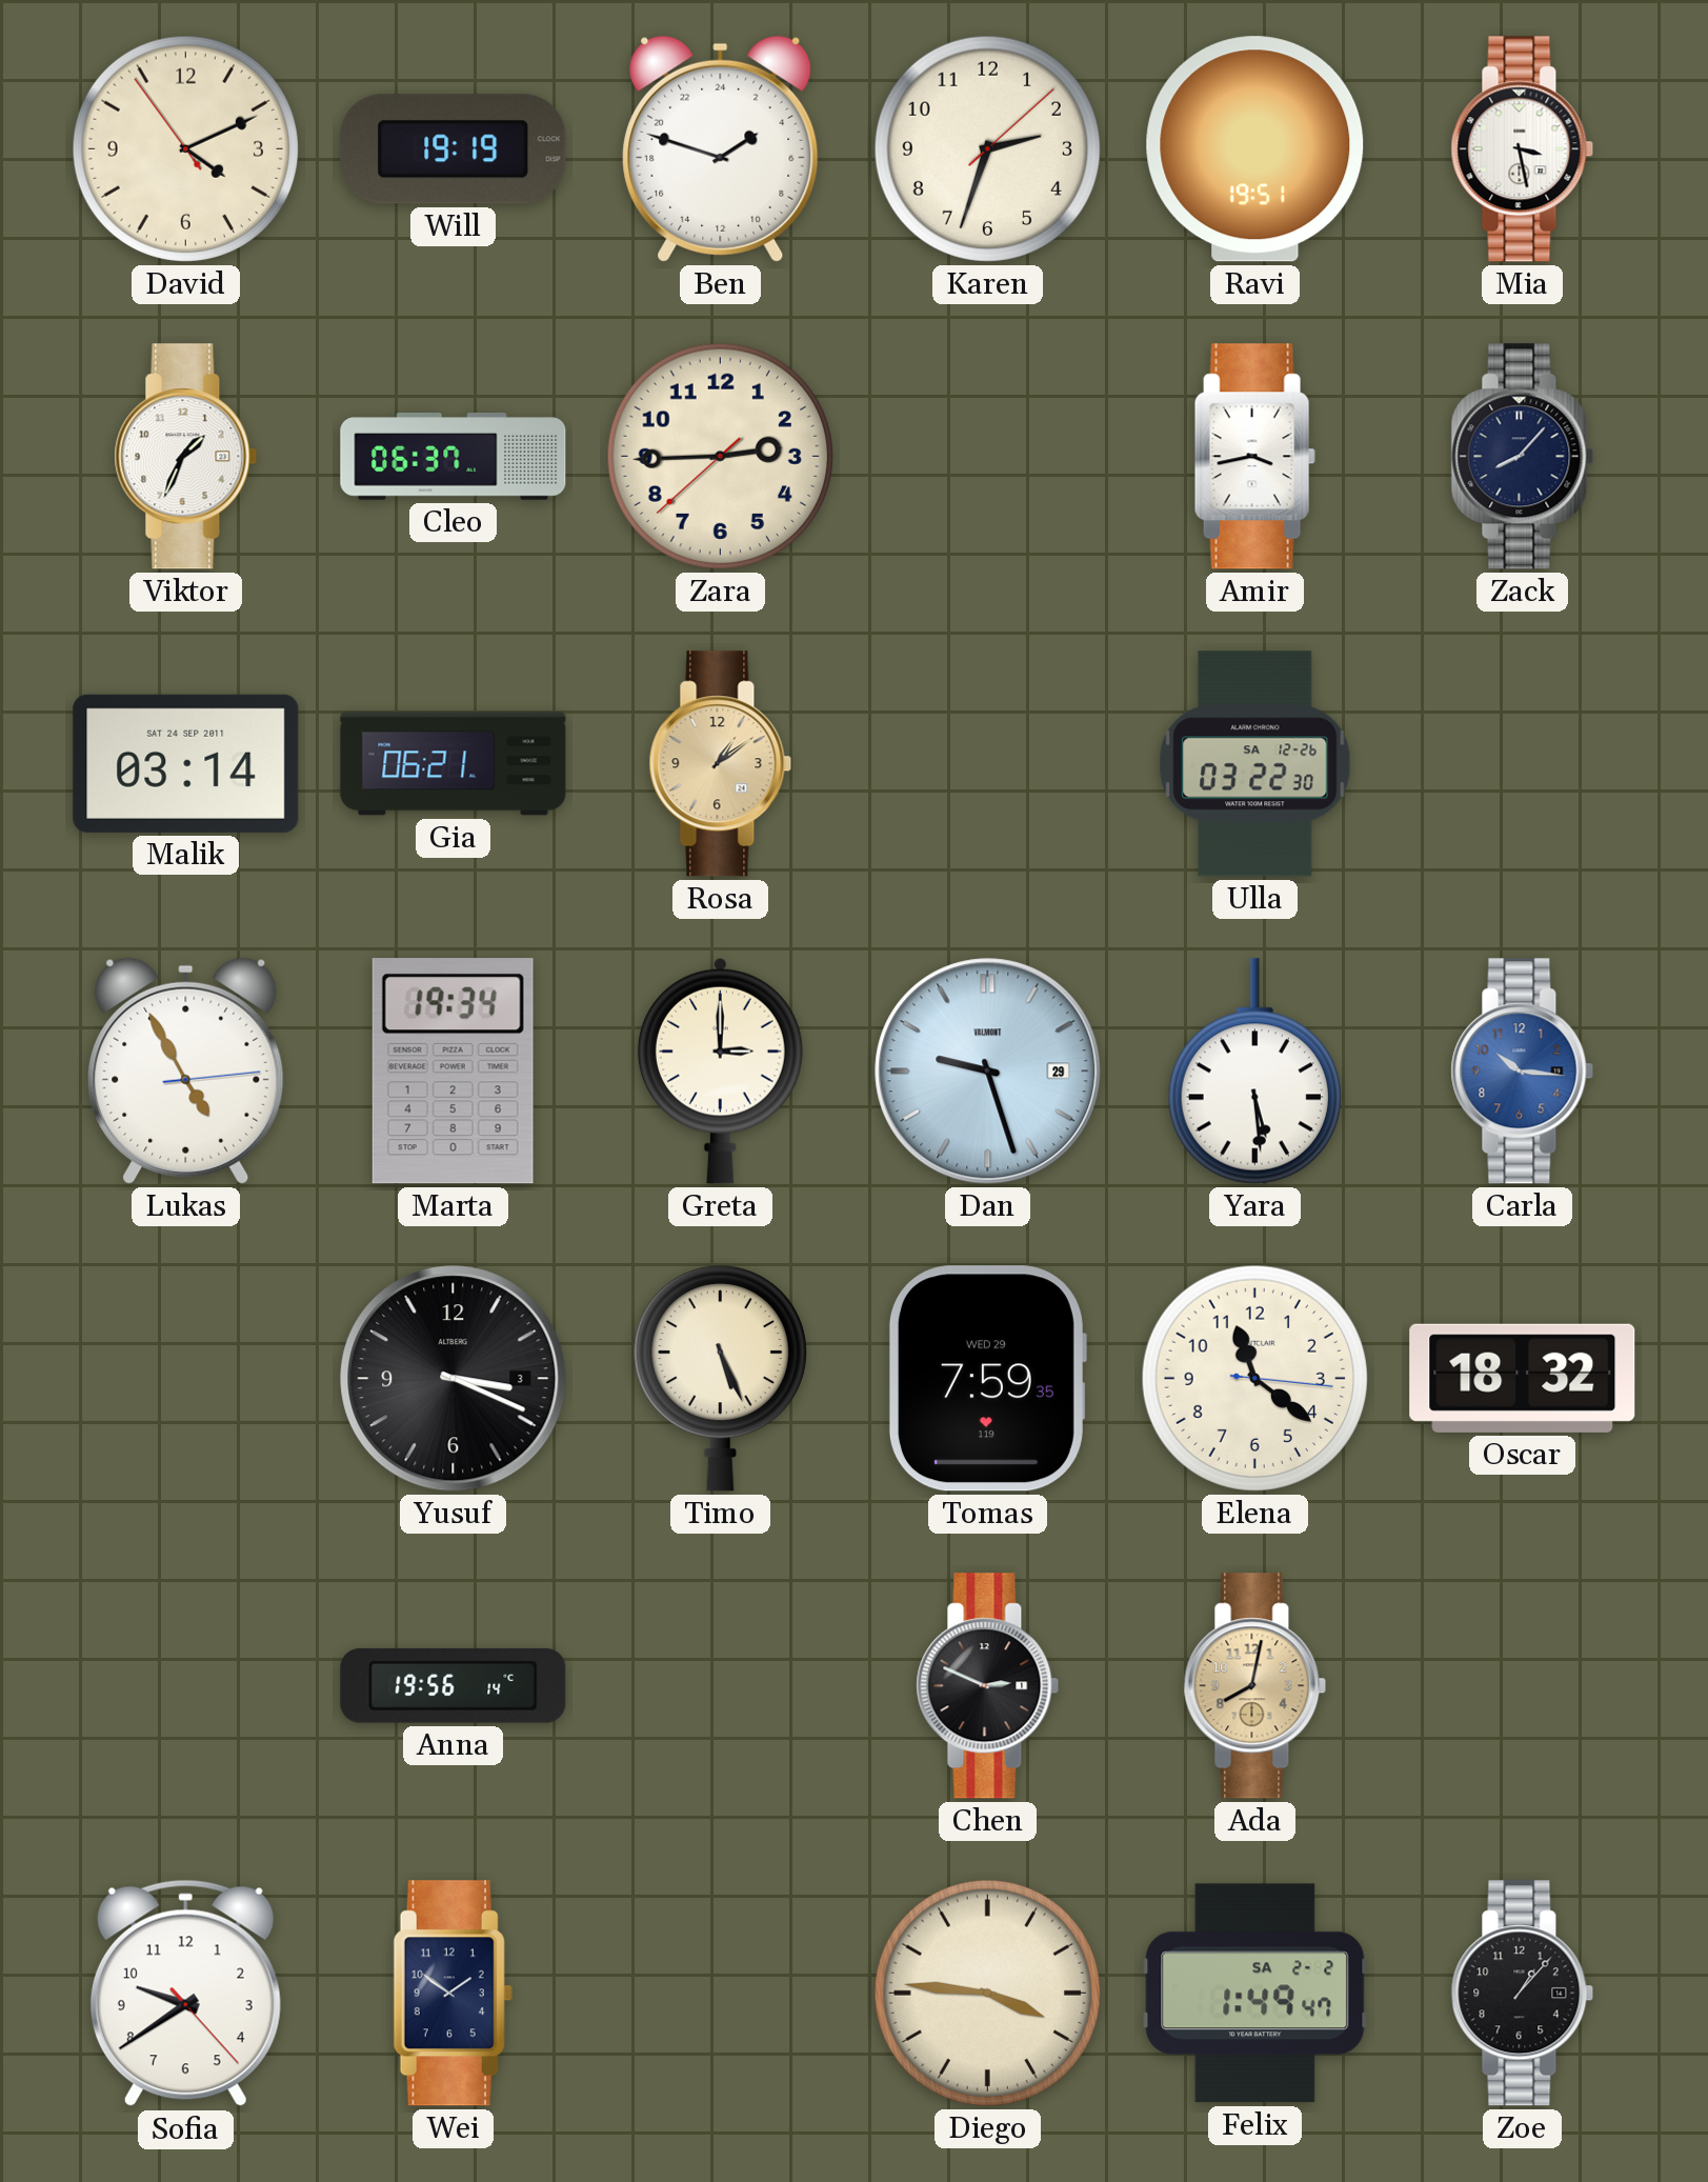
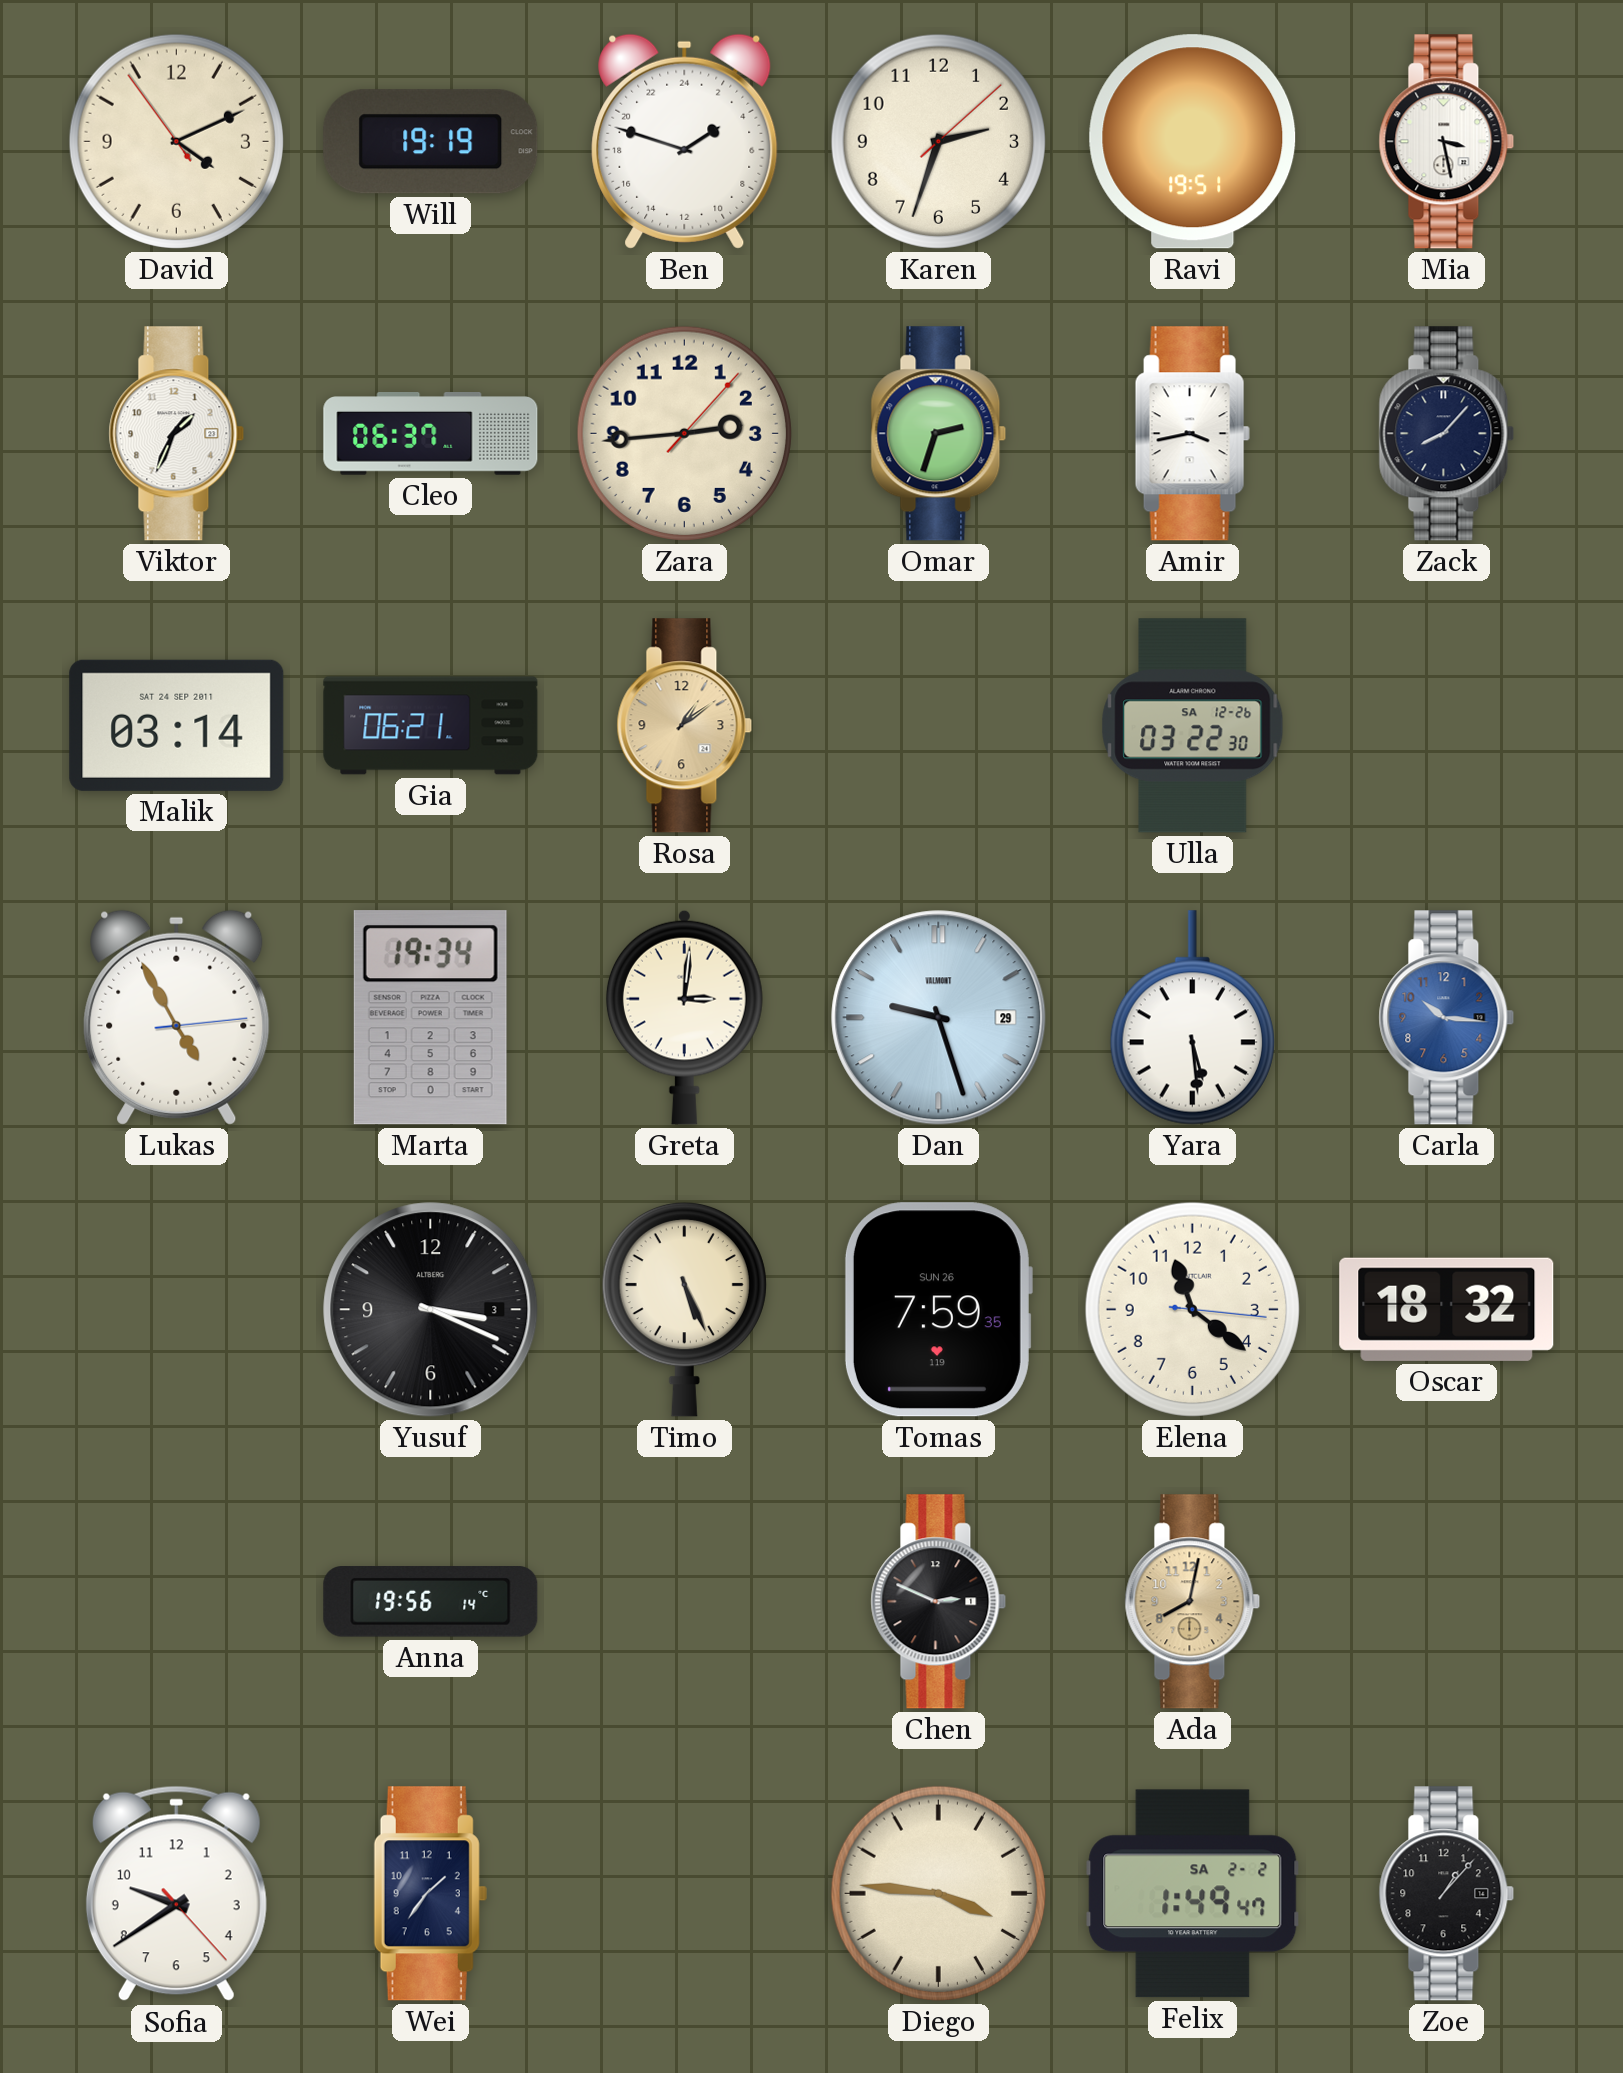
Zara: 2:44:38 -> 2:44:07 (684, 433)
Omar: none -> 2:33 (939, 434)
Greta: 3:00 -> 3:01 (684, 1017)
Tomas date: WED 29 -> SUN 26 (938, 1310)
Wei: 1:51 -> 1:36 (430, 1894)
